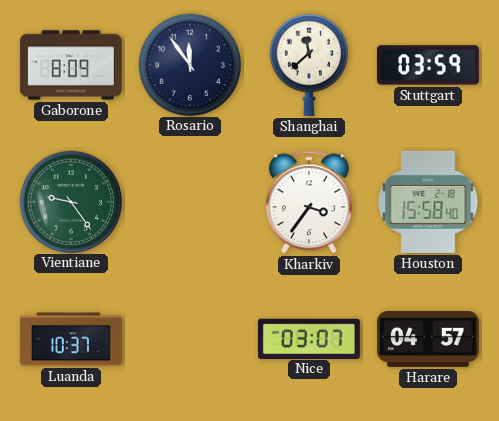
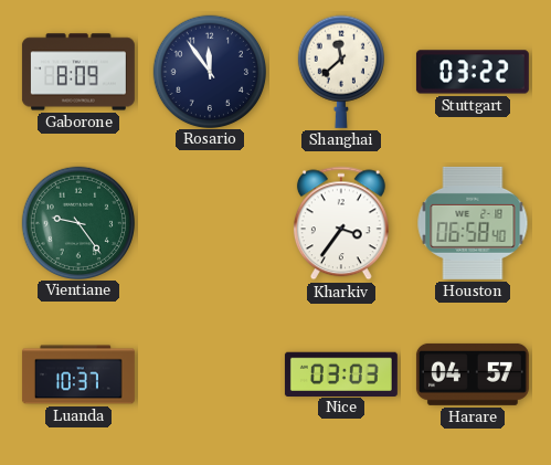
Stuttgart: 03:59 -> 03:22 (473, 72)
Houston: 15:58 -> 06:58 (473, 223)
Nice: 03:07 -> 03:03 (341, 373)
